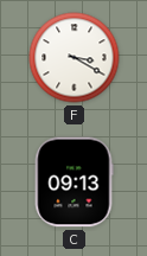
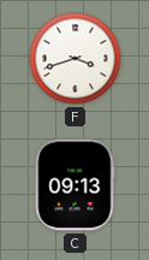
F: 3:20 -> 3:42 (76, 59)
